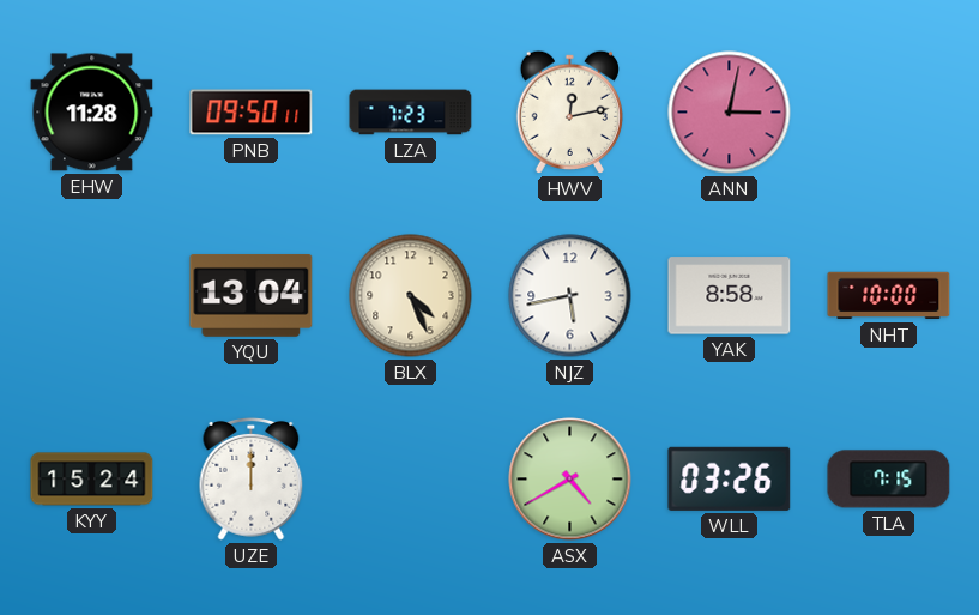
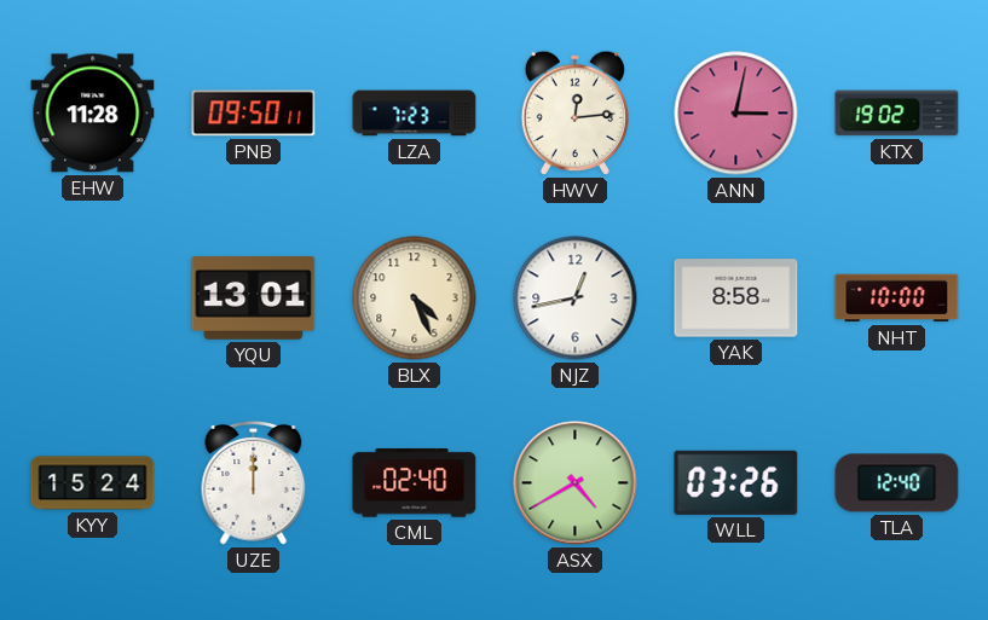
HWV: 12:13 -> 12:14 (574, 112)
KTX: none -> 19:02 (897, 114)
YQU: 13:04 -> 13:01 (254, 297)
NJZ: 5:43 -> 12:43 (576, 299)
CML: none -> 02:40 (415, 483)
TLA: 7:15 -> 12:40 (897, 483)
